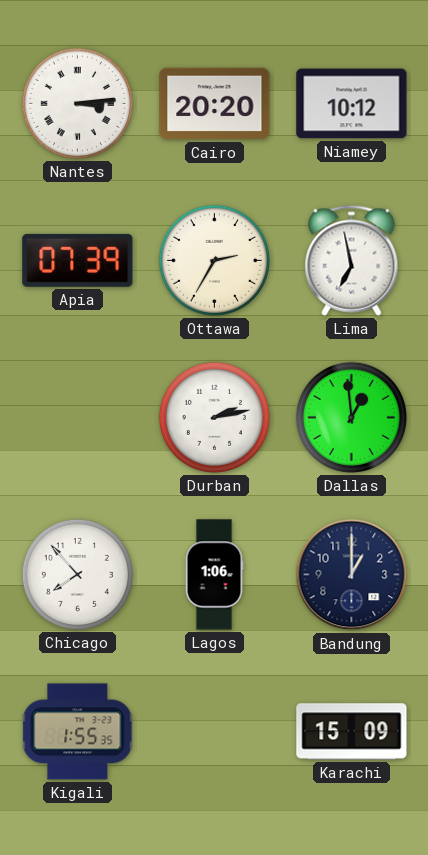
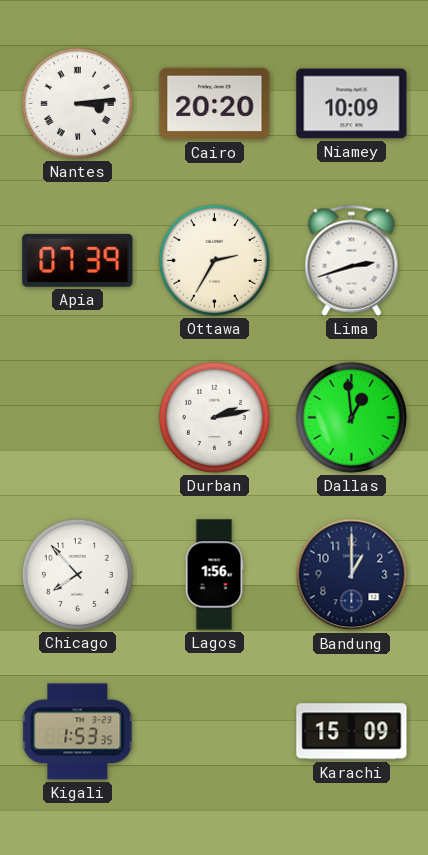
Niamey: 10:12 -> 10:09 (352, 104)
Lima: 6:58 -> 2:42 (352, 260)
Lagos: 1:06 -> 1:56 (214, 575)
Kigali: 1:55 -> 1:53 (78, 732)
